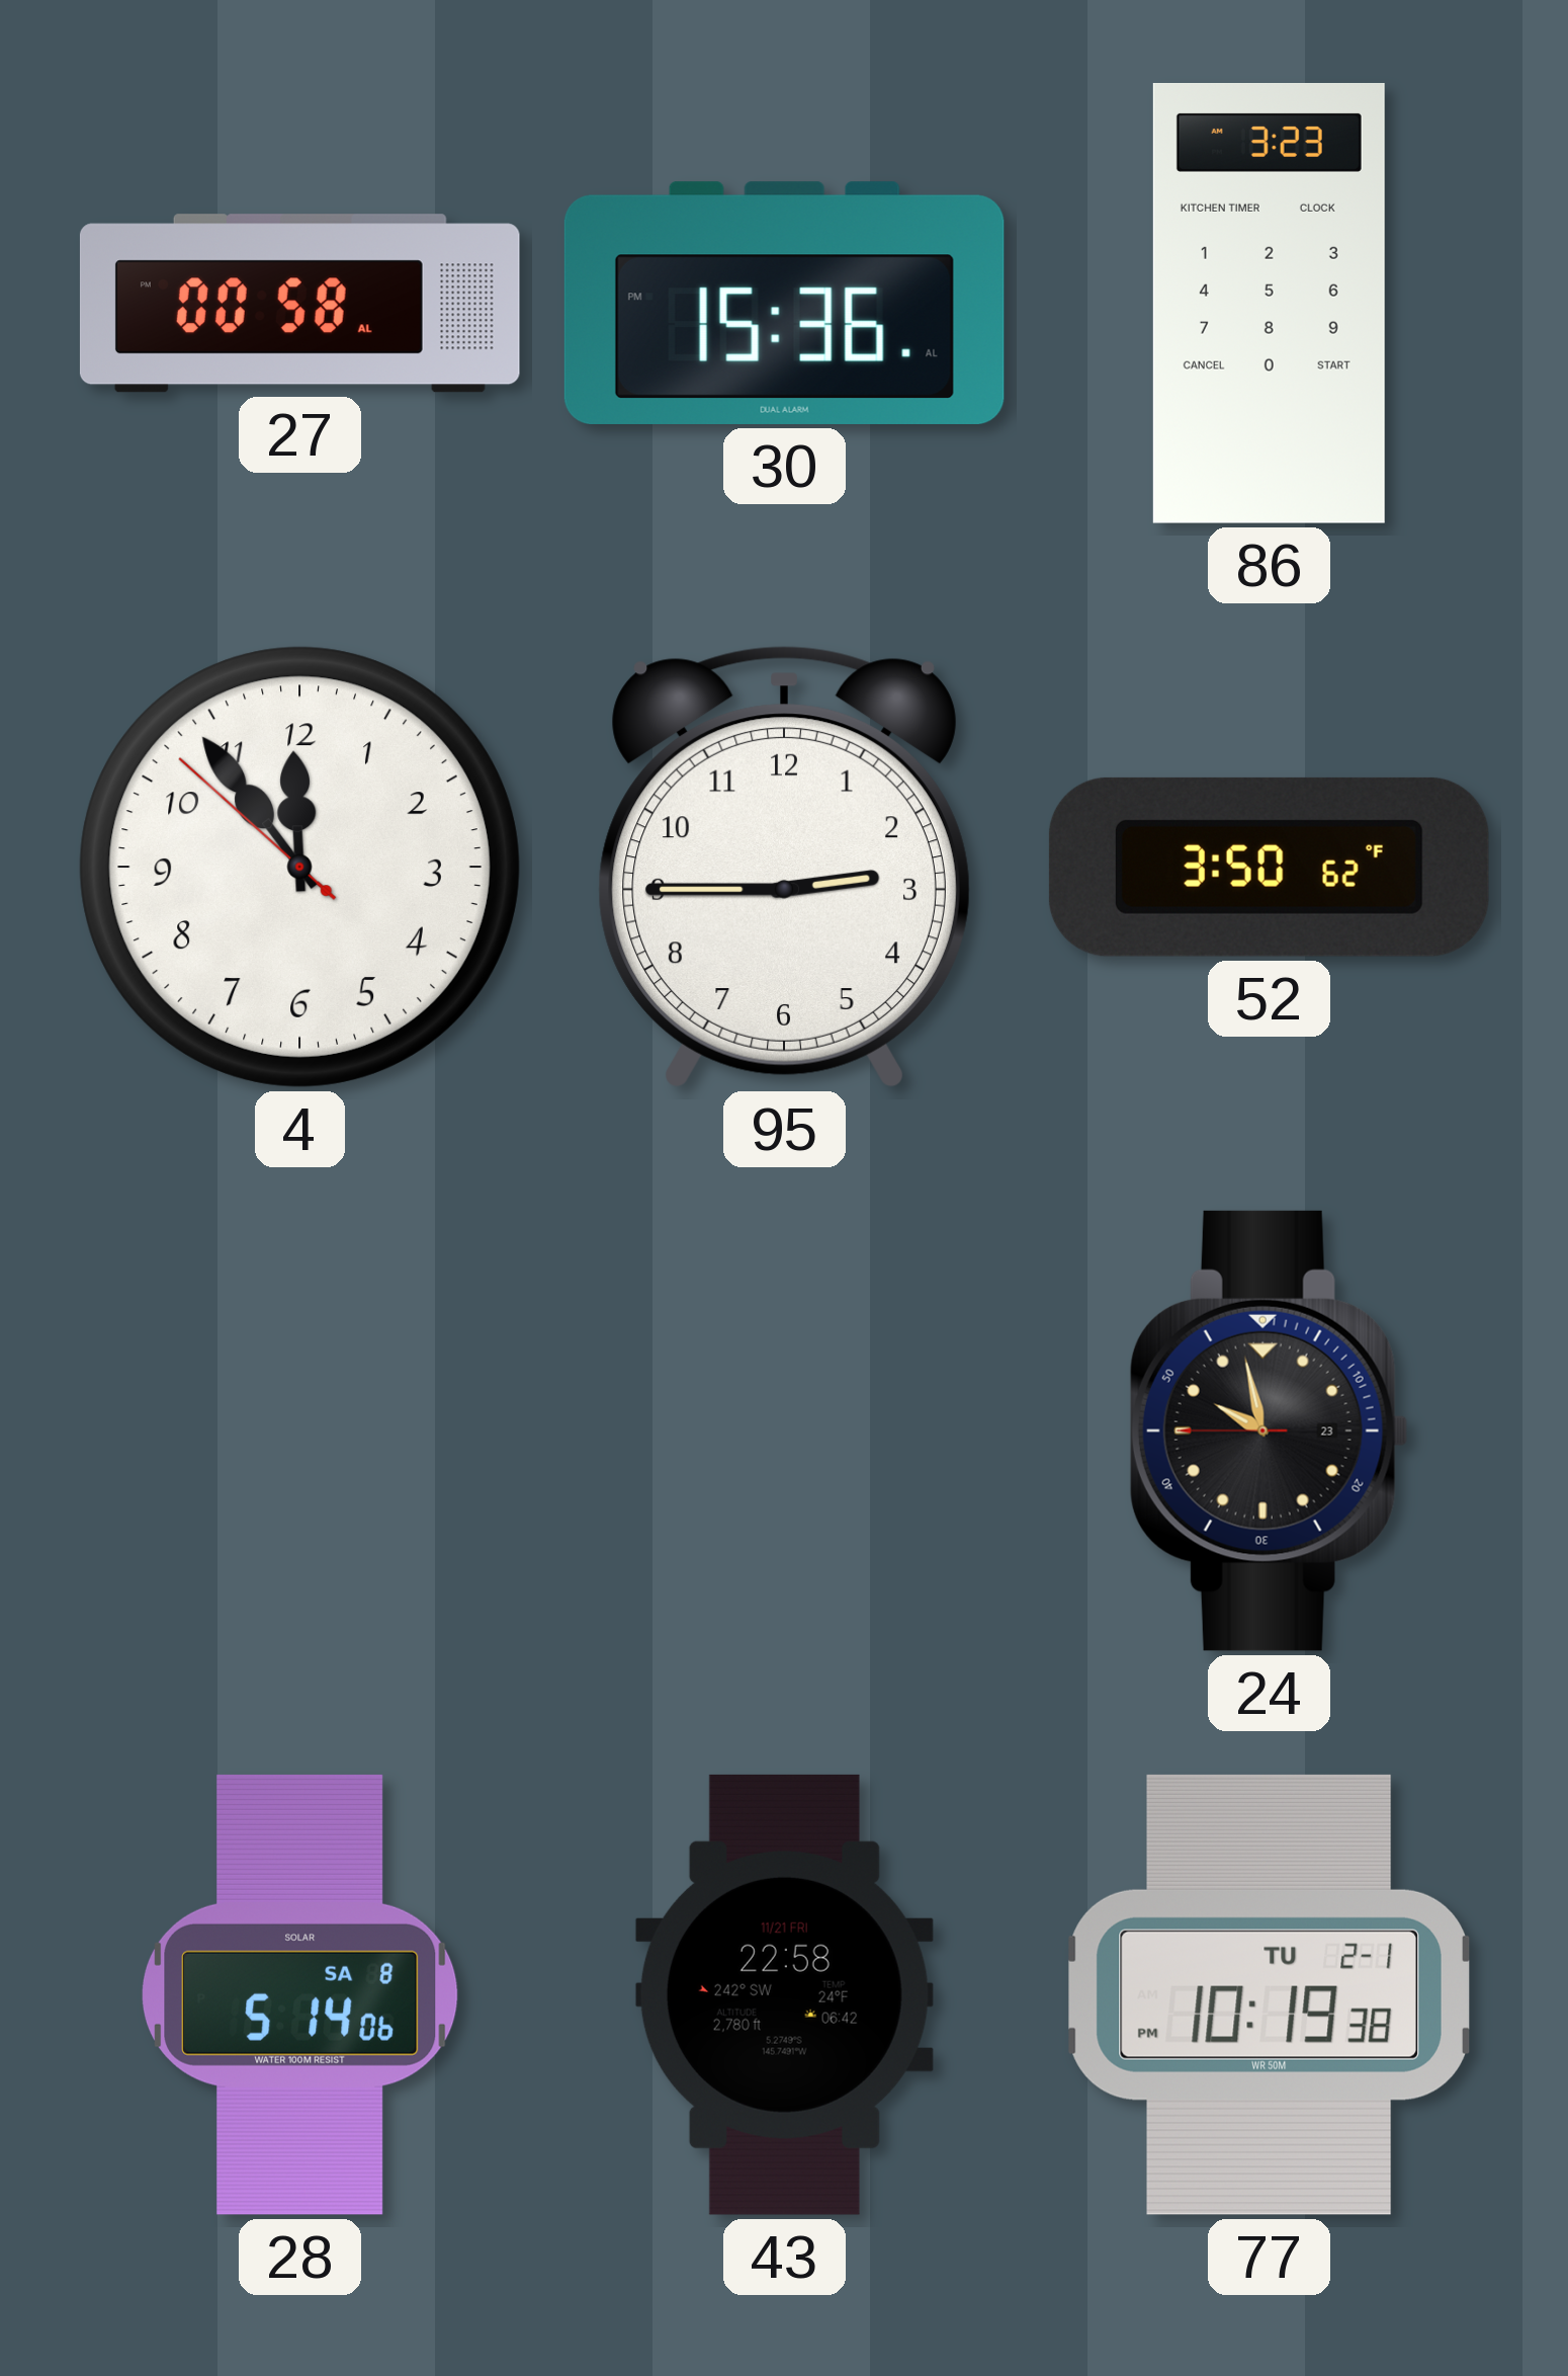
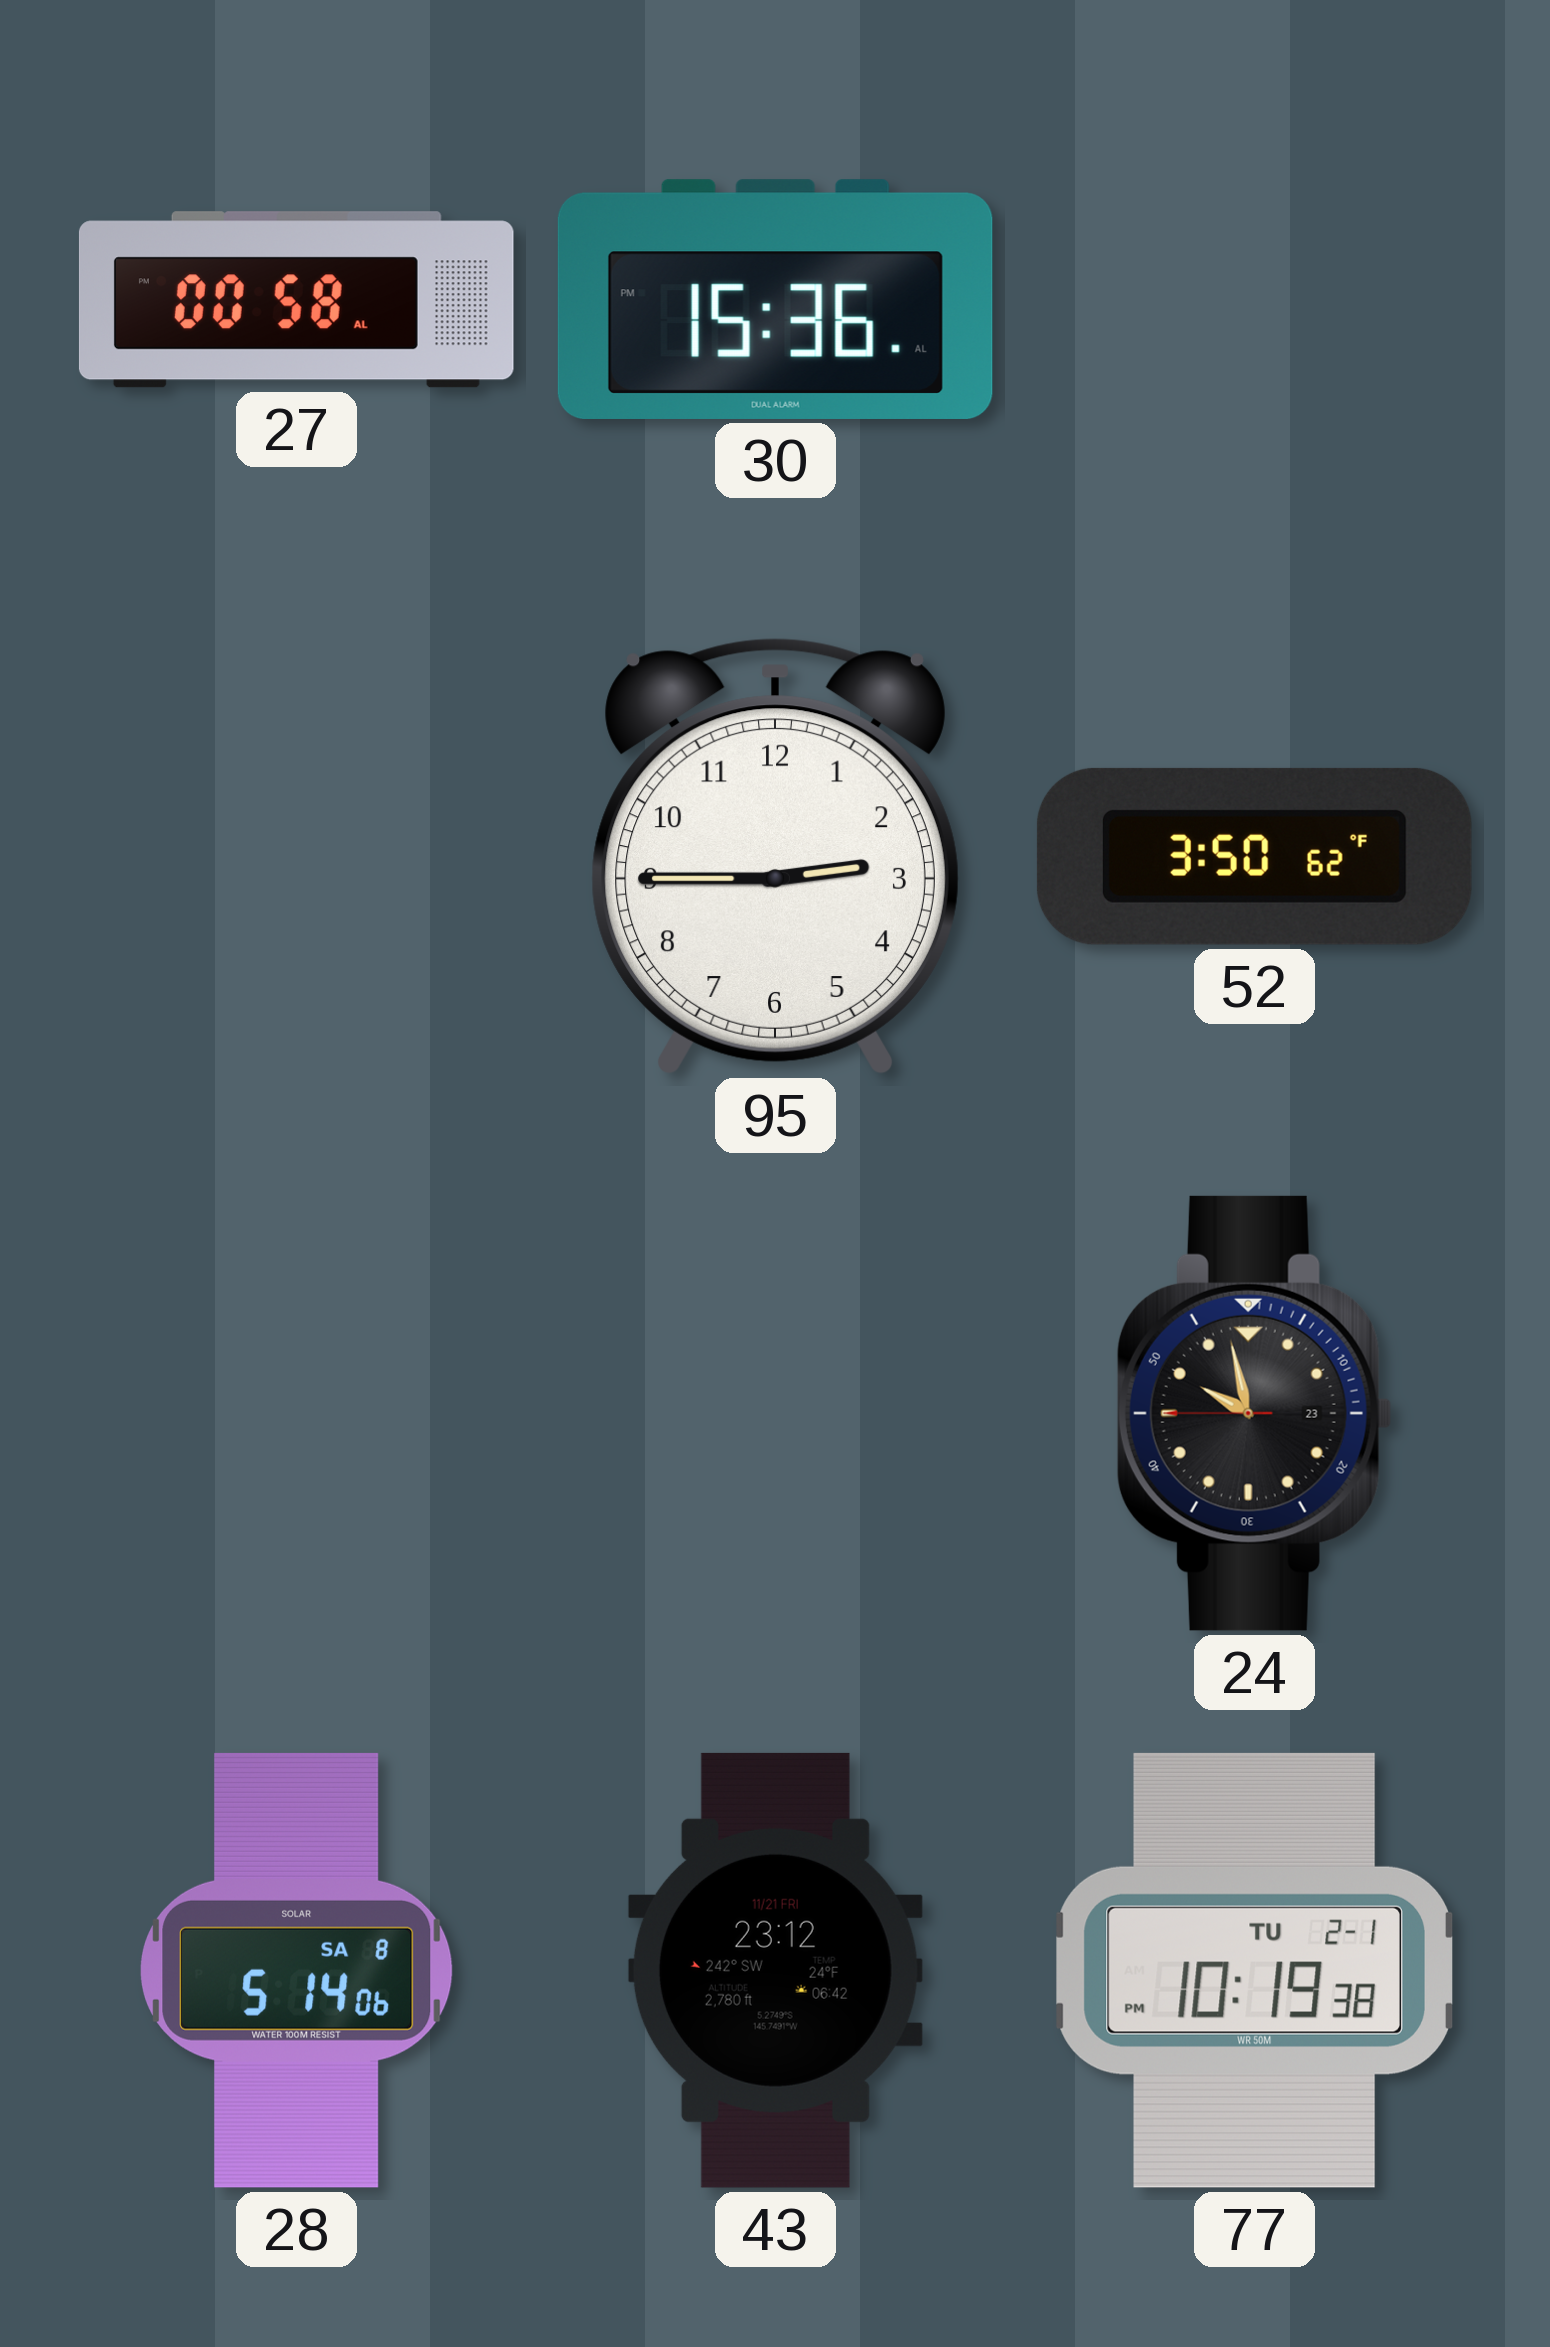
86: 3:23 -> none (1269, 303)
4: 11:53 -> none (299, 867)
43: 22:58 -> 23:12 (775, 1970)
